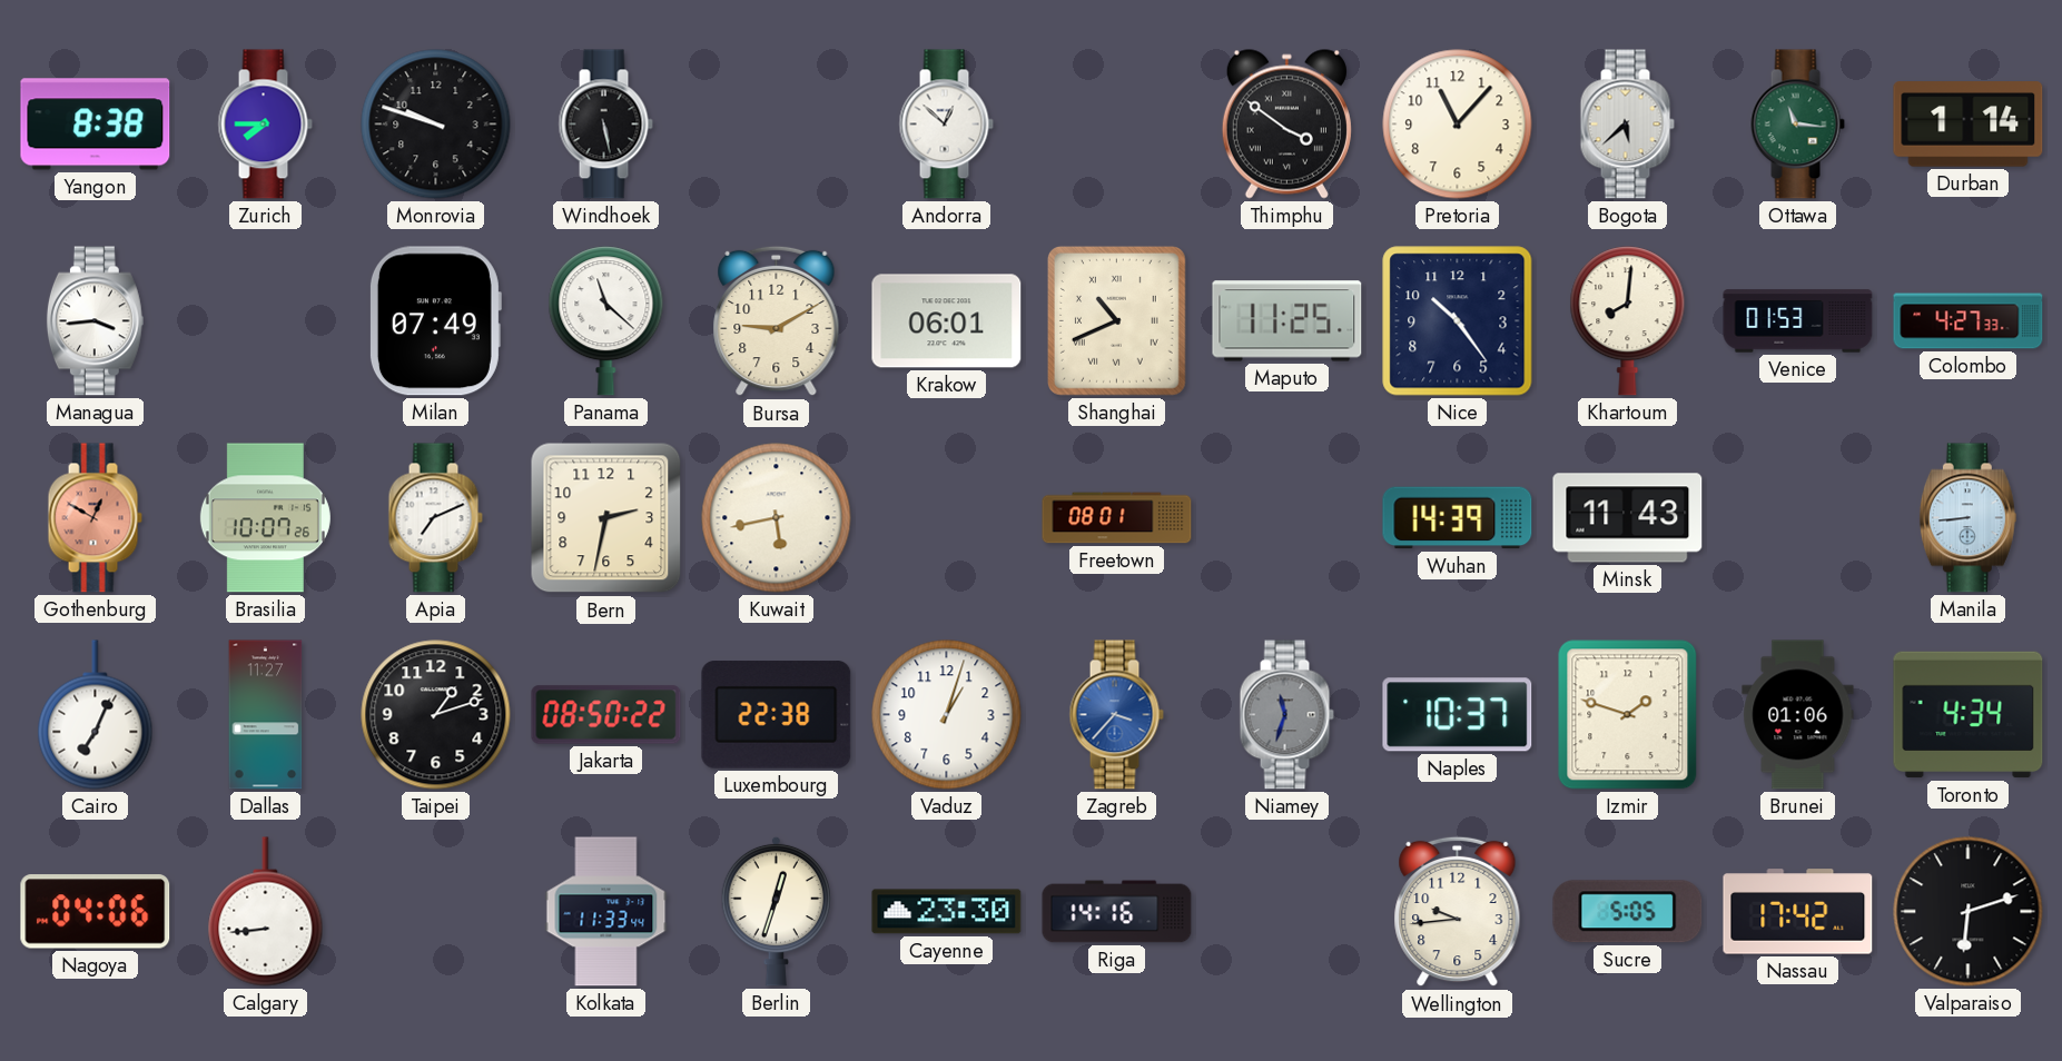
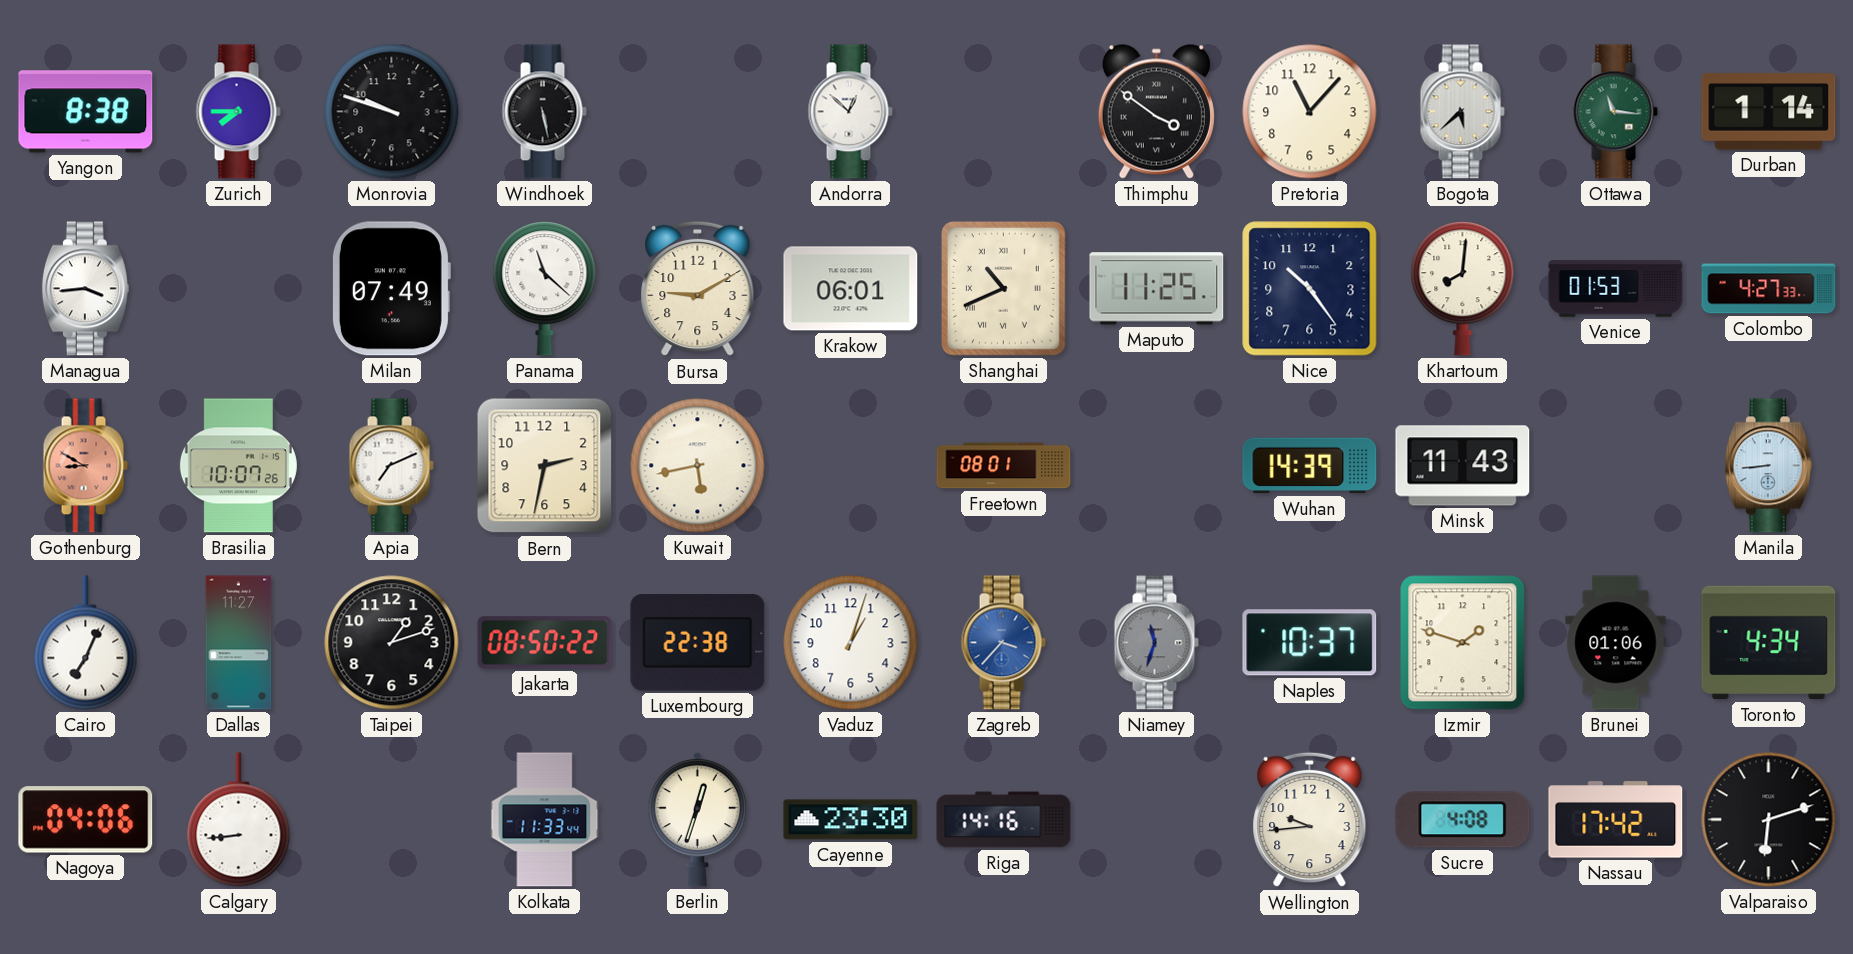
Gothenburg: 12:50 -> 8:50 (85, 466)
Sucre: 5:05 -> 4:08 (1463, 820)
